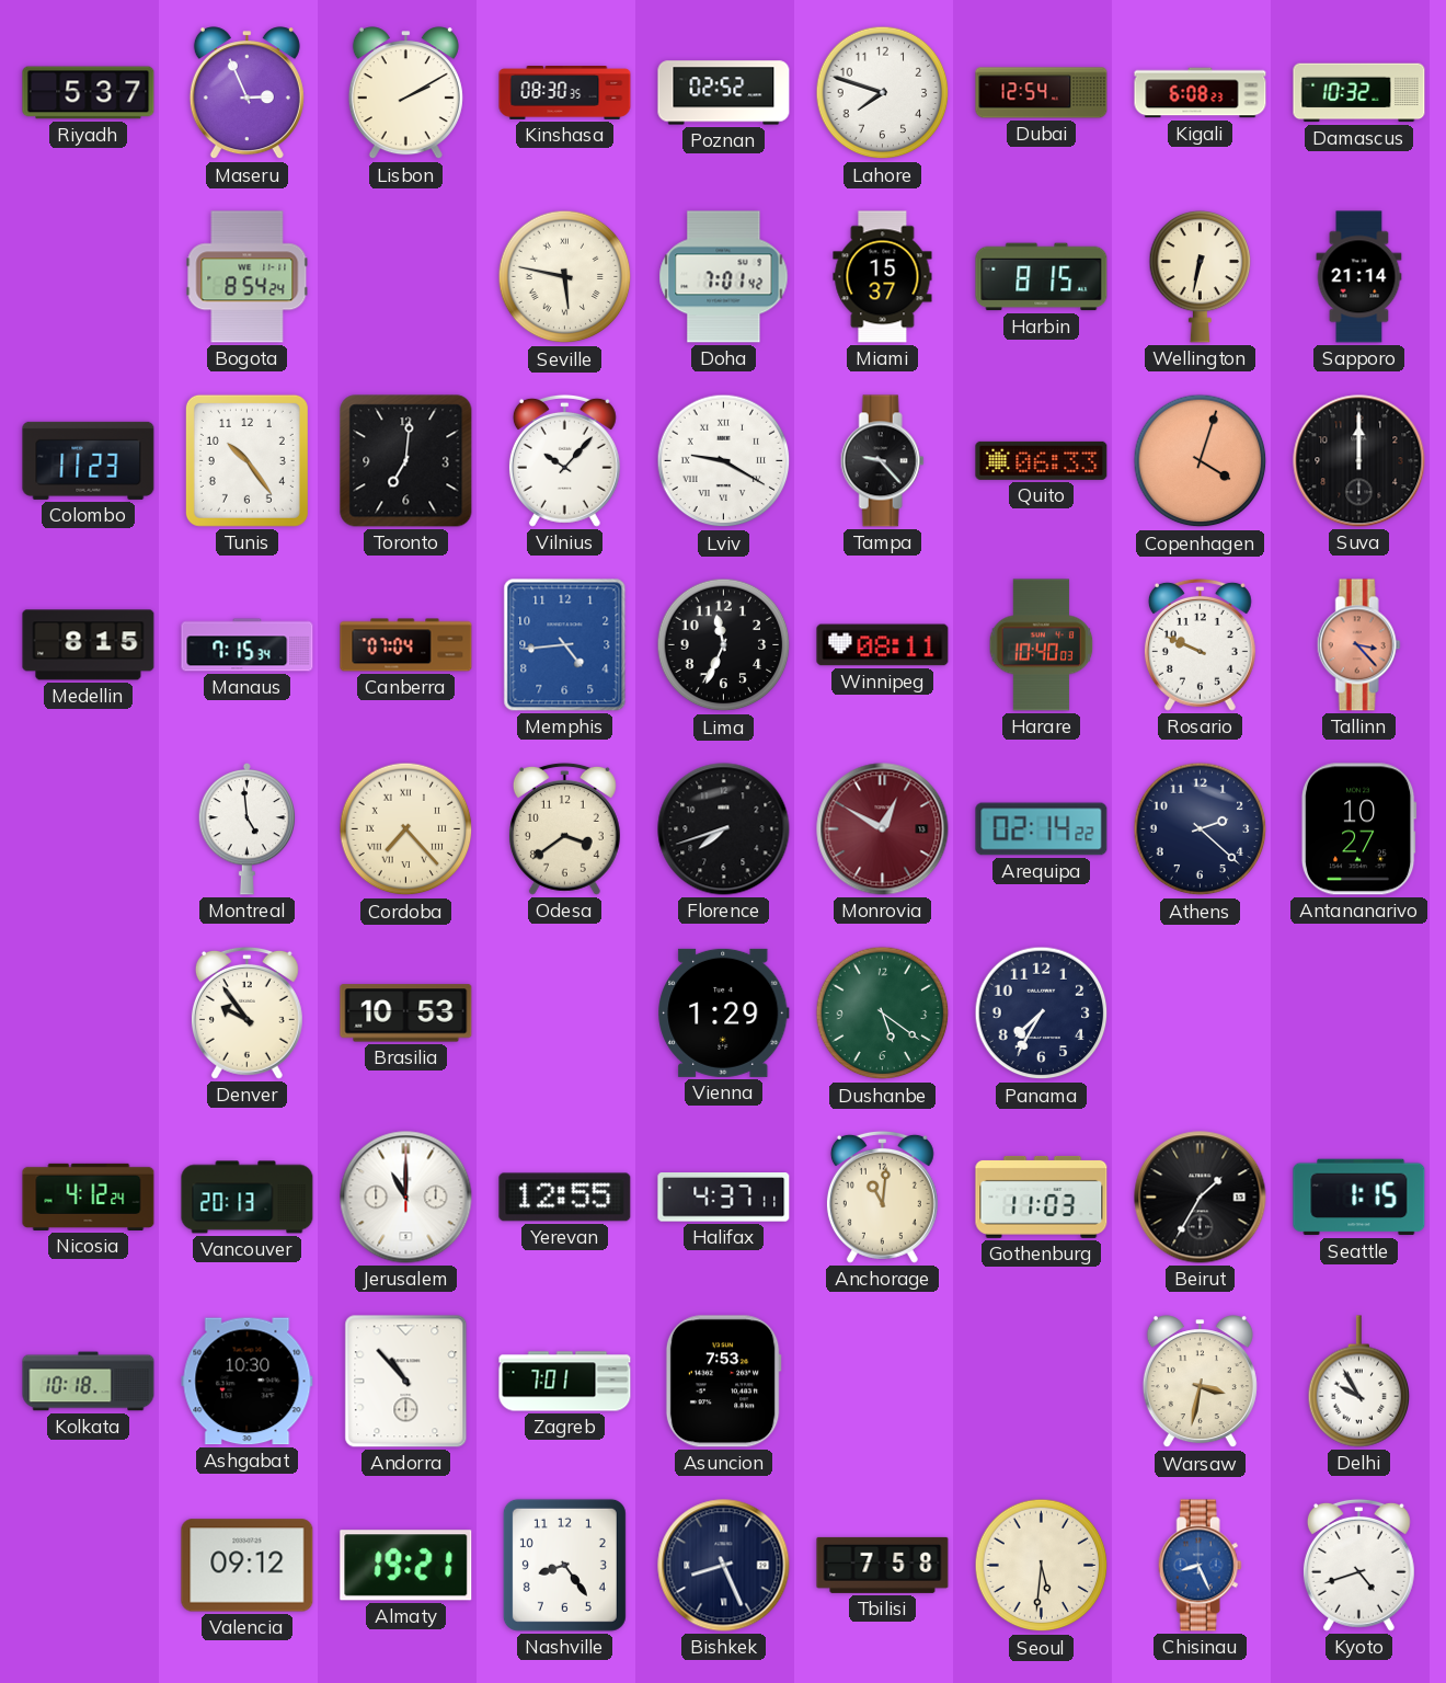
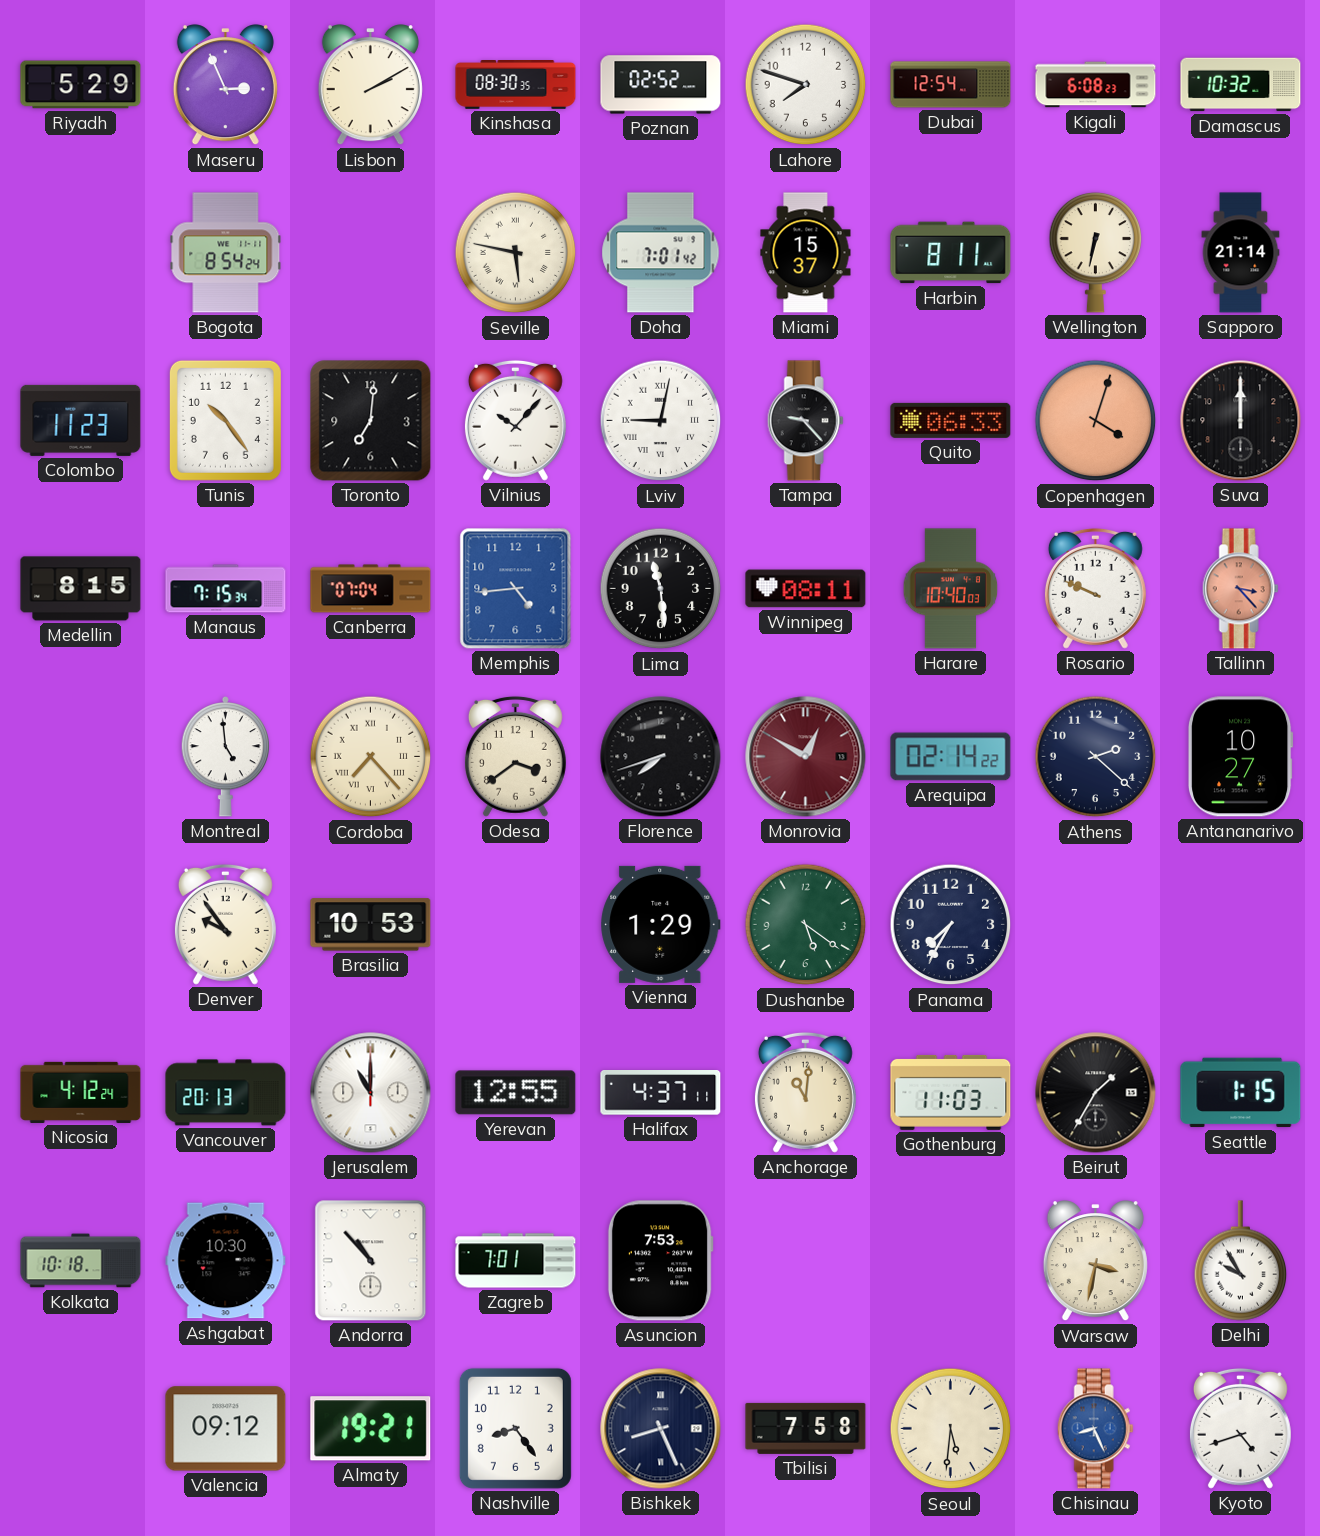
Riyadh: 5:37 -> 5:29 (81, 85)
Harbin: 8:15 -> 8:11 (951, 253)
Lviv: 9:20 -> 9:02 (661, 421)
Lima: 11:34 -> 11:29 (661, 589)
